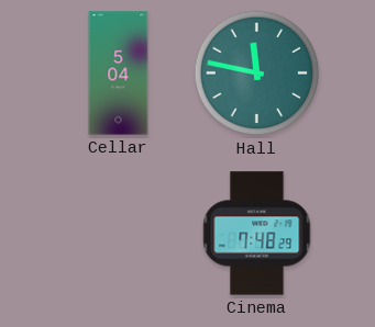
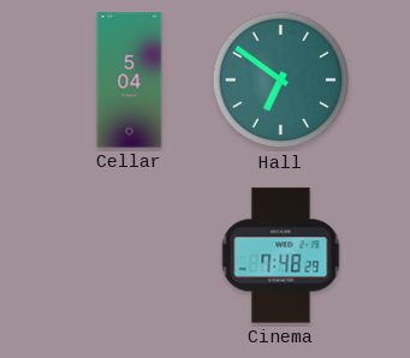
Hall: 11:47 -> 6:51 (281, 80)
